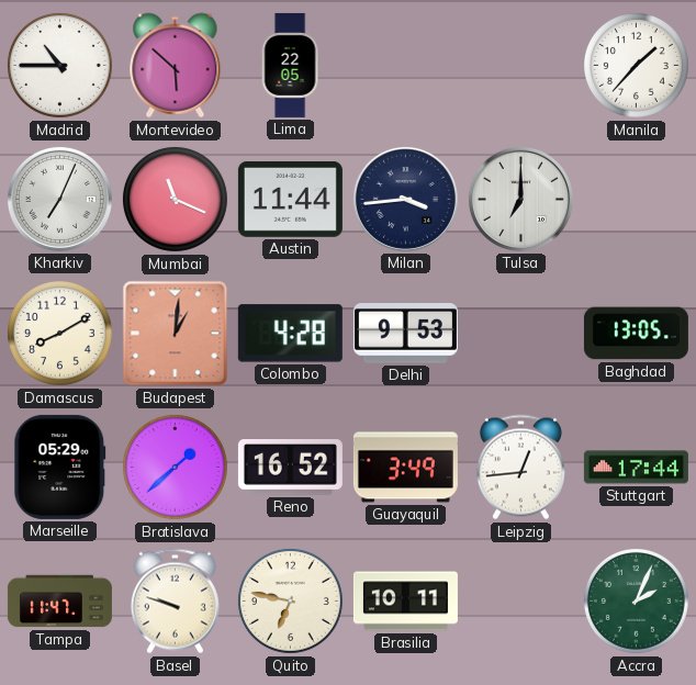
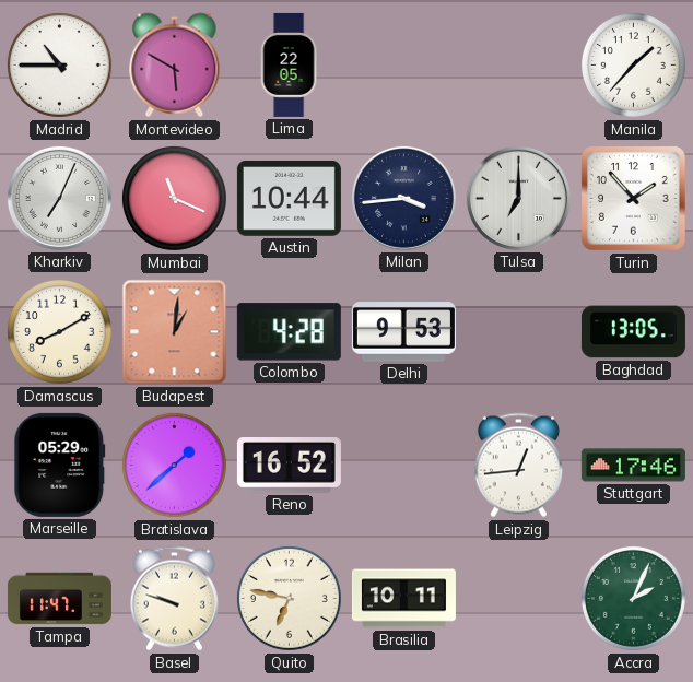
Montevideo: 5:52 -> 5:50 (175, 66)
Austin: 11:44 -> 10:44 (289, 198)
Turin: none -> 1:53 (634, 199)
Guayaquil: 3:49 -> none (405, 468)
Stuttgart: 17:44 -> 17:46 (633, 466)
